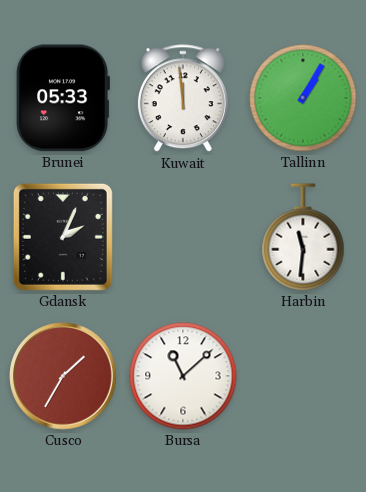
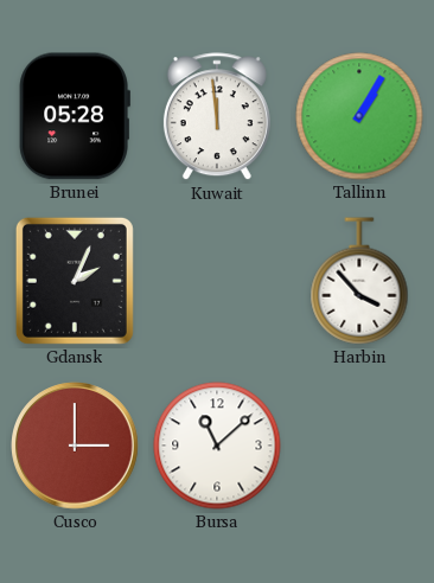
Brunei: 05:33 -> 05:28 (75, 116)
Harbin: 11:31 -> 3:53 (359, 281)
Cusco: 1:35 -> 3:00 (76, 447)
